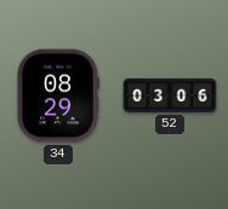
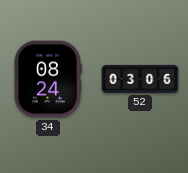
34: 08:29 -> 08:24 (48, 79)
